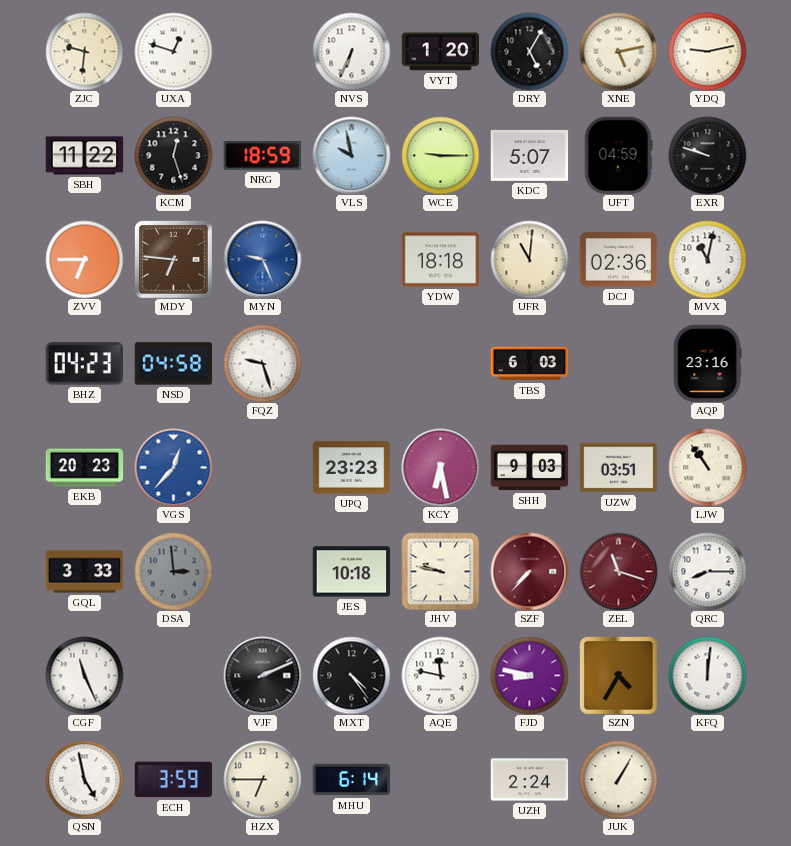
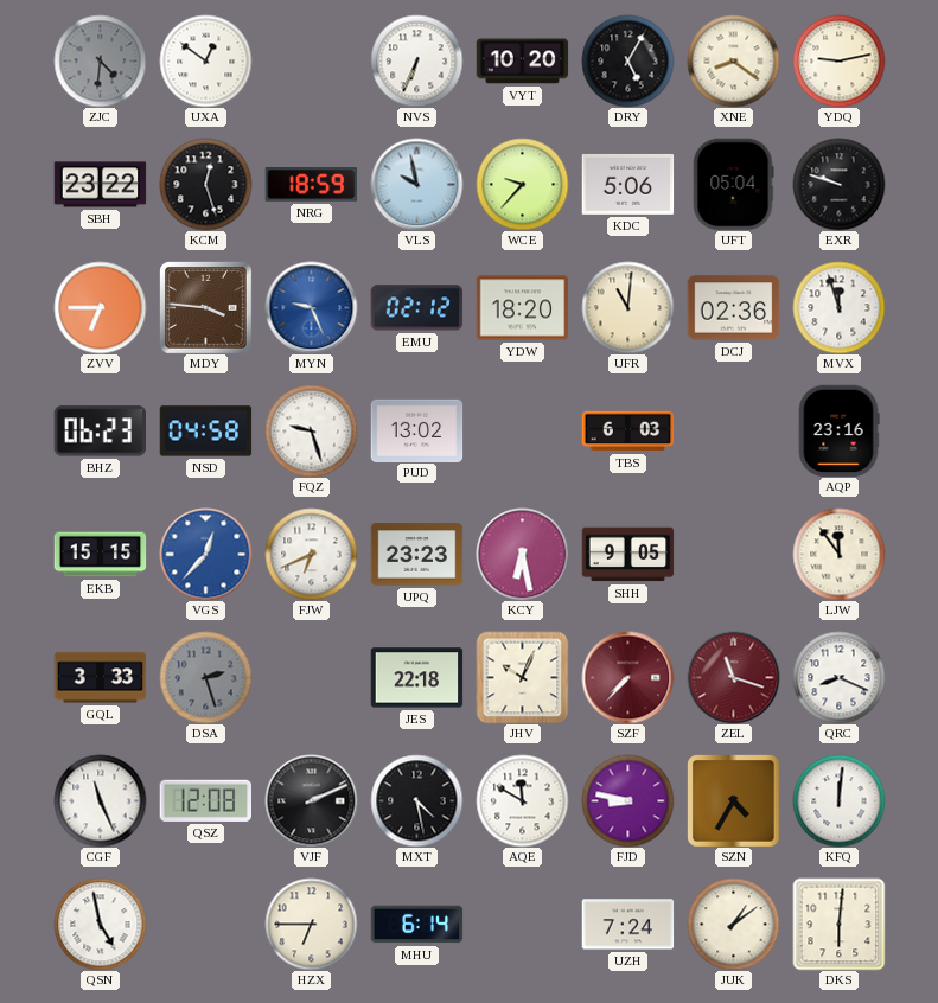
ZJC: 9:31 -> 4:31 (100, 60)
ZJC dial: cream -> grey (100, 60)
UXA: 12:48 -> 12:51 (205, 60)
VYT: 1:20 -> 10:20 (522, 62)
XNE: 5:13 -> 8:21 (733, 60)
SBH: 11:22 -> 23:22 (100, 185)
WCE: 9:15 -> 9:37 (522, 184)
KDC: 5:07 -> 5:06 (627, 184)
UFT: 04:59 -> 05:04 (733, 184)
MDY: 6:46 -> 3:46 (206, 308)
EMU: none -> 02:12 (416, 308)
YDW: 18:18 -> 18:20 (522, 308)
MVX: 11:02 -> 11:57 (838, 307)
BHZ: 04:23 -> 06:23 (100, 432)
PUD: none -> 13:02 (416, 430)
EKB: 20:23 -> 15:15 (100, 555)
FJW: none -> 6:41 (311, 554)
SHH: 9:03 -> 9:05 (627, 555)
UZW: 03:51 -> none (618, 468)
LJW: 10:54 -> 11:54 (838, 554)
DSA: 2:59 -> 2:27 (205, 677)
JES: 10:18 -> 22:18 (416, 678)
JHV: 9:47 -> 10:04 (522, 677)
QRC: 8:15 -> 8:19 (838, 677)
QSZ: none -> 12:08 (205, 800)
MXT: 4:24 -> 4:28 (416, 800)
AQE: 11:47 -> 11:50 (522, 800)
ECH: 3:59 -> none (173, 780)
UZH: 2:24 -> 7:24 (627, 925)
JUK: 1:05 -> 1:09 (733, 924)
DKS: none -> 6:01 (838, 924)
